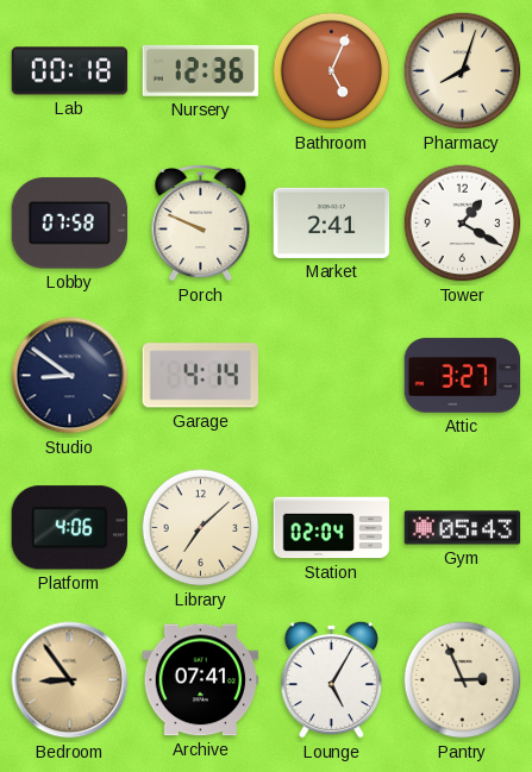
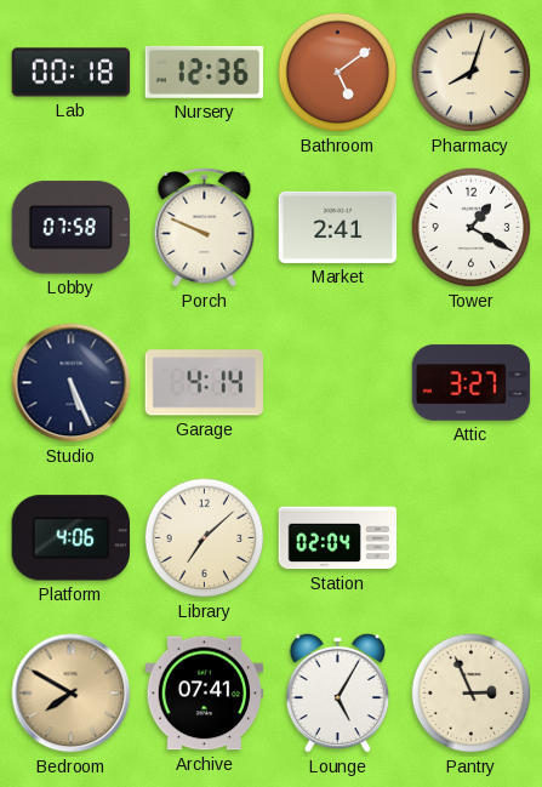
Bathroom: 5:04 -> 5:09 (338, 73)
Studio: 8:51 -> 5:26 (72, 383)
Gym: 05:43 -> none (463, 528)
Bedroom: 8:54 -> 7:50 (72, 694)
